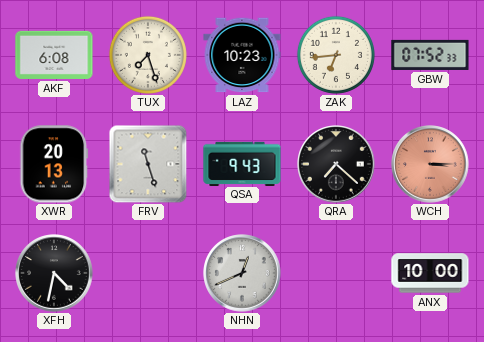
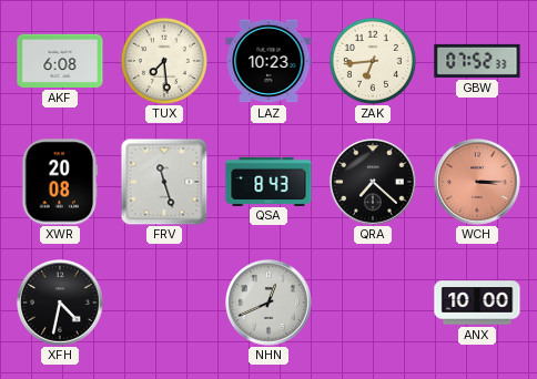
TUX: 7:27 -> 7:29 (164, 61)
XWR: 20:13 -> 20:08 (60, 182)
QSA: 9:43 -> 8:43 (268, 181)
